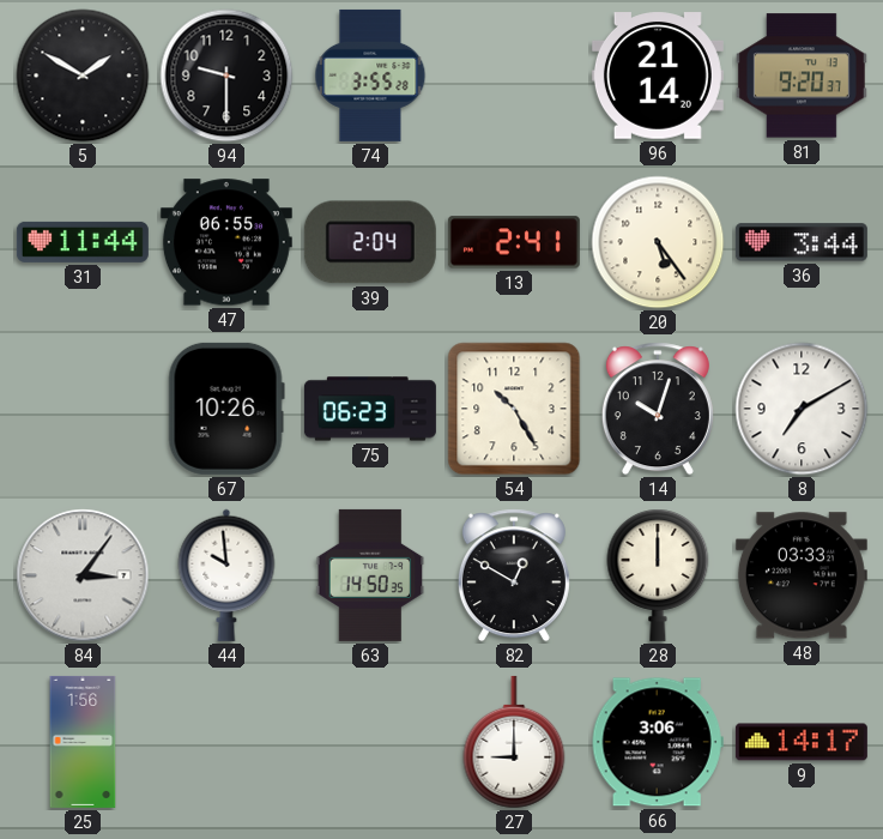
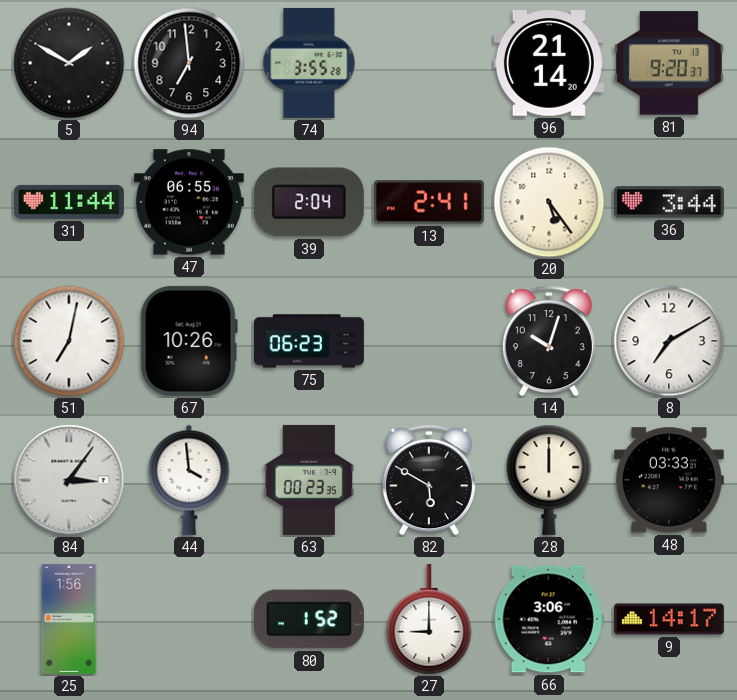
94: 9:30 -> 6:59 (189, 63)
51: none -> 7:02 (69, 341)
54: 10:25 -> none (514, 409)
44: 9:59 -> 3:59 (189, 480)
63: 14:50 -> 00:23 (309, 480)
82: 12:50 -> 5:50 (429, 480)
80: none -> 1:52 (309, 619)
